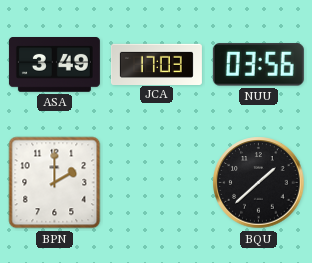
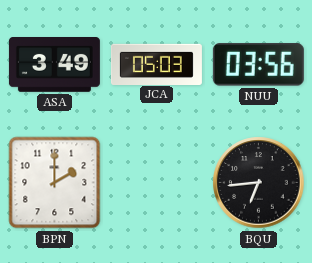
JCA: 17:03 -> 05:03 (156, 64)
BQU: 1:38 -> 6:44 (259, 183)
